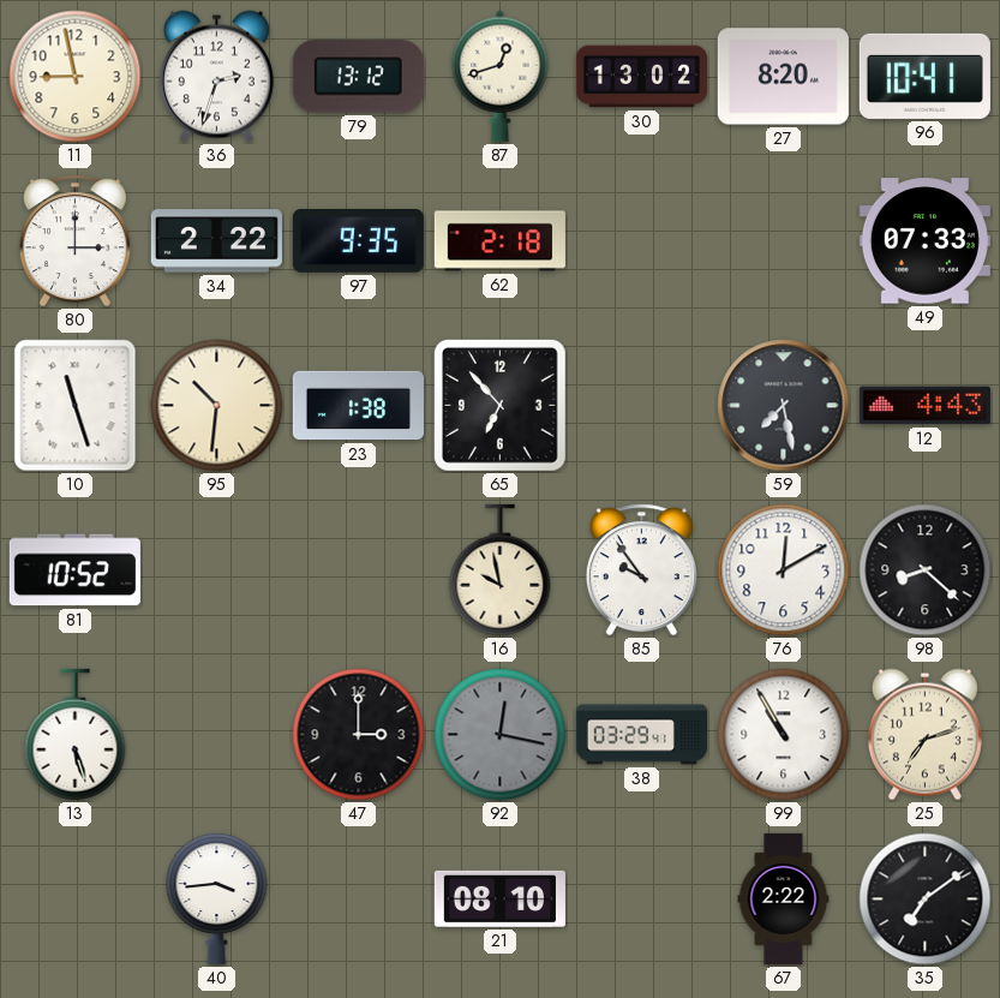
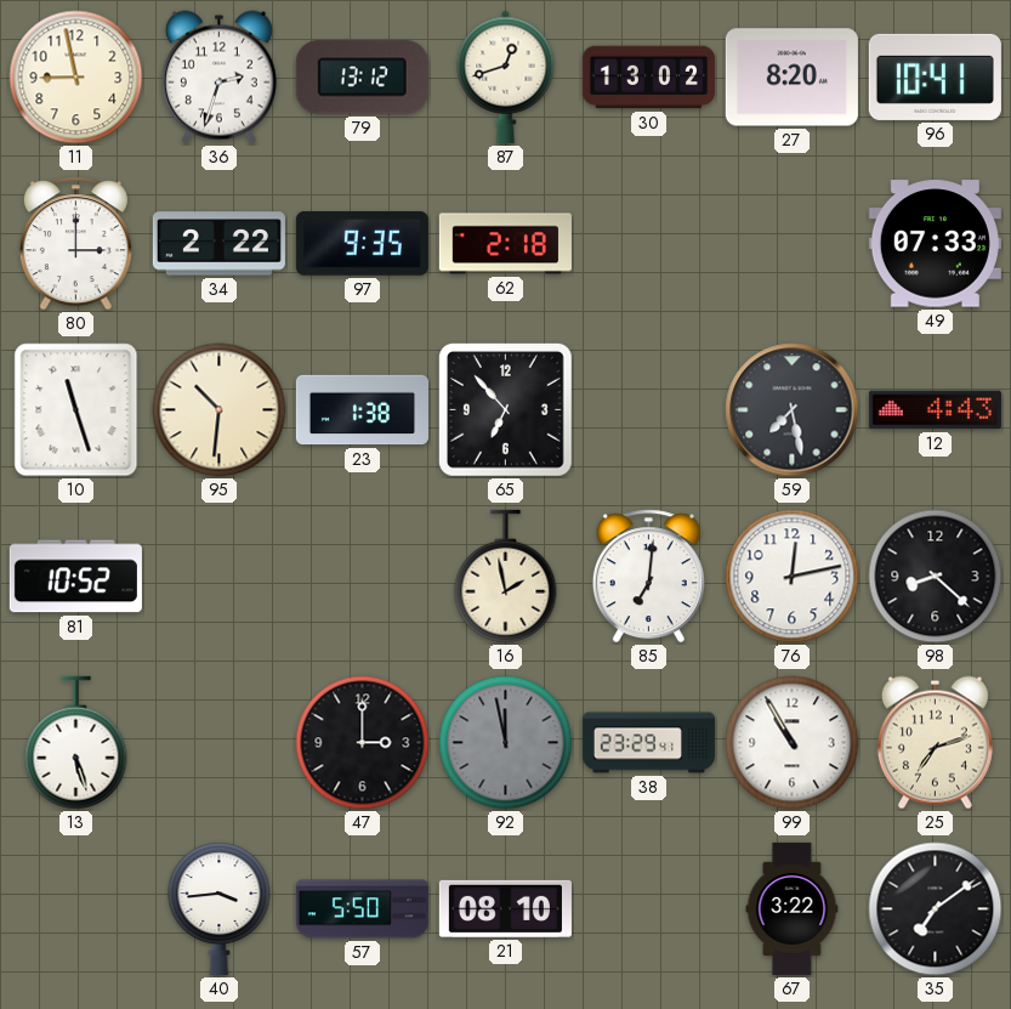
16: 9:58 -> 1:58 (506, 577)
85: 9:54 -> 7:01 (648, 577)
76: 12:10 -> 12:13 (793, 577)
92: 12:17 -> 11:58 (506, 743)
38: 03:29 -> 23:29 (648, 743)
57: none -> 5:50 (362, 909)
67: 2:22 -> 3:22 (793, 908)
